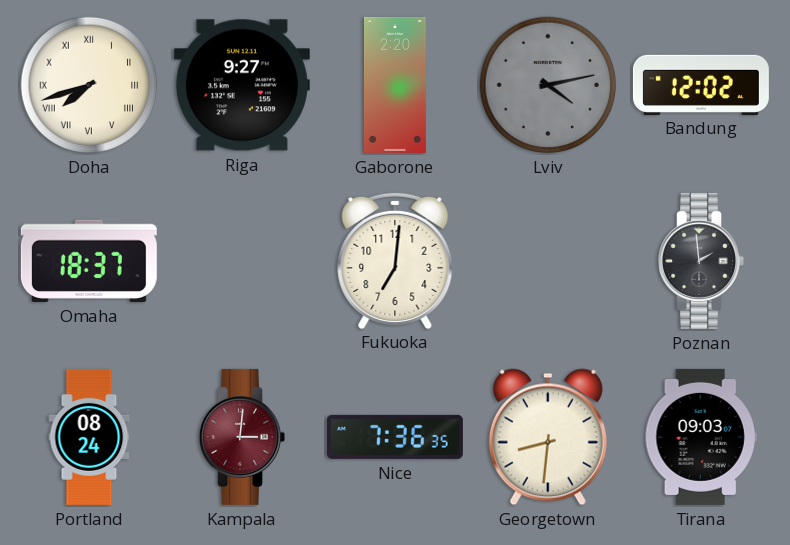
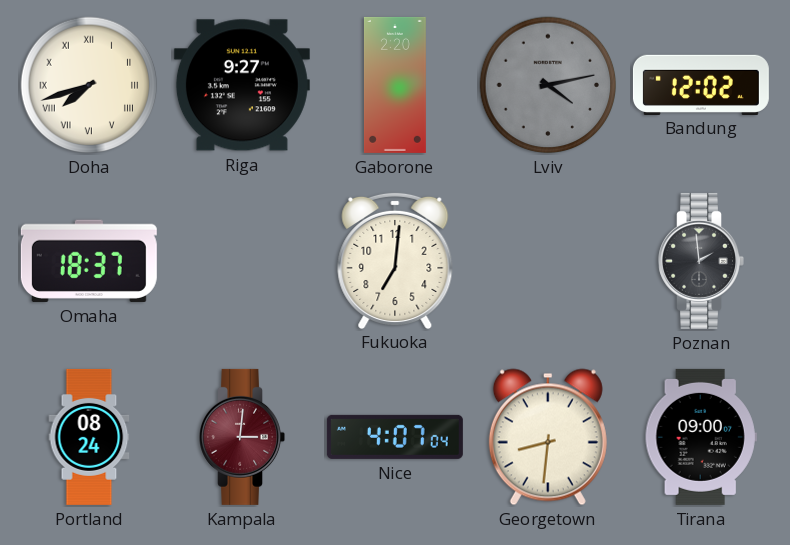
Nice: 7:36 -> 4:07 (395, 437)
Tirana: 09:03 -> 09:00 (701, 437)
